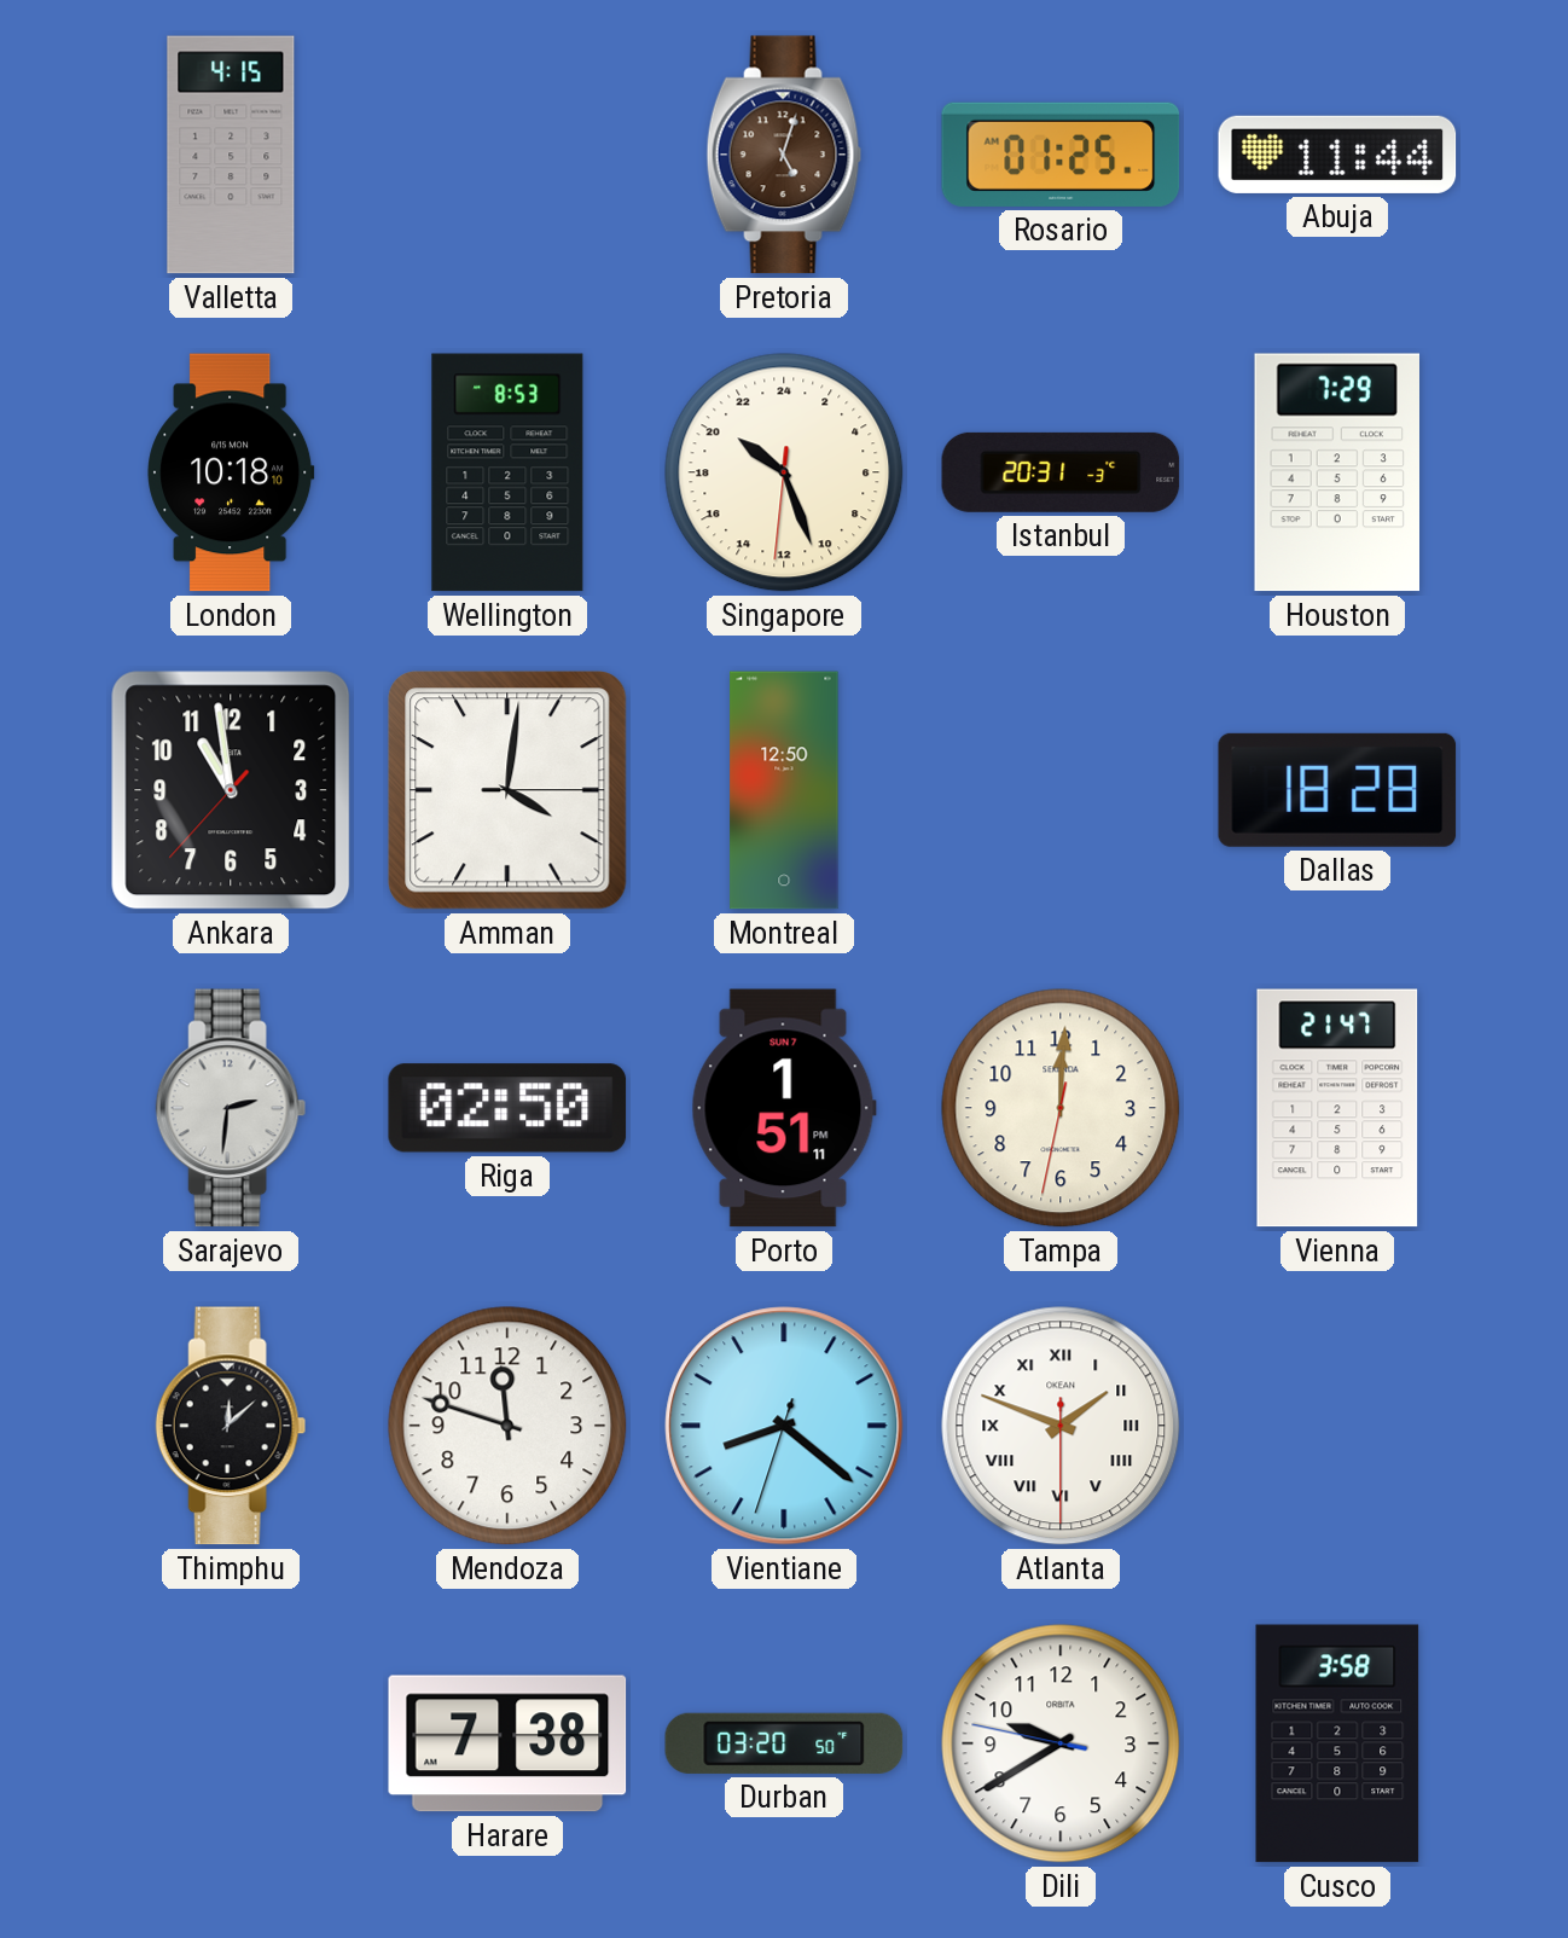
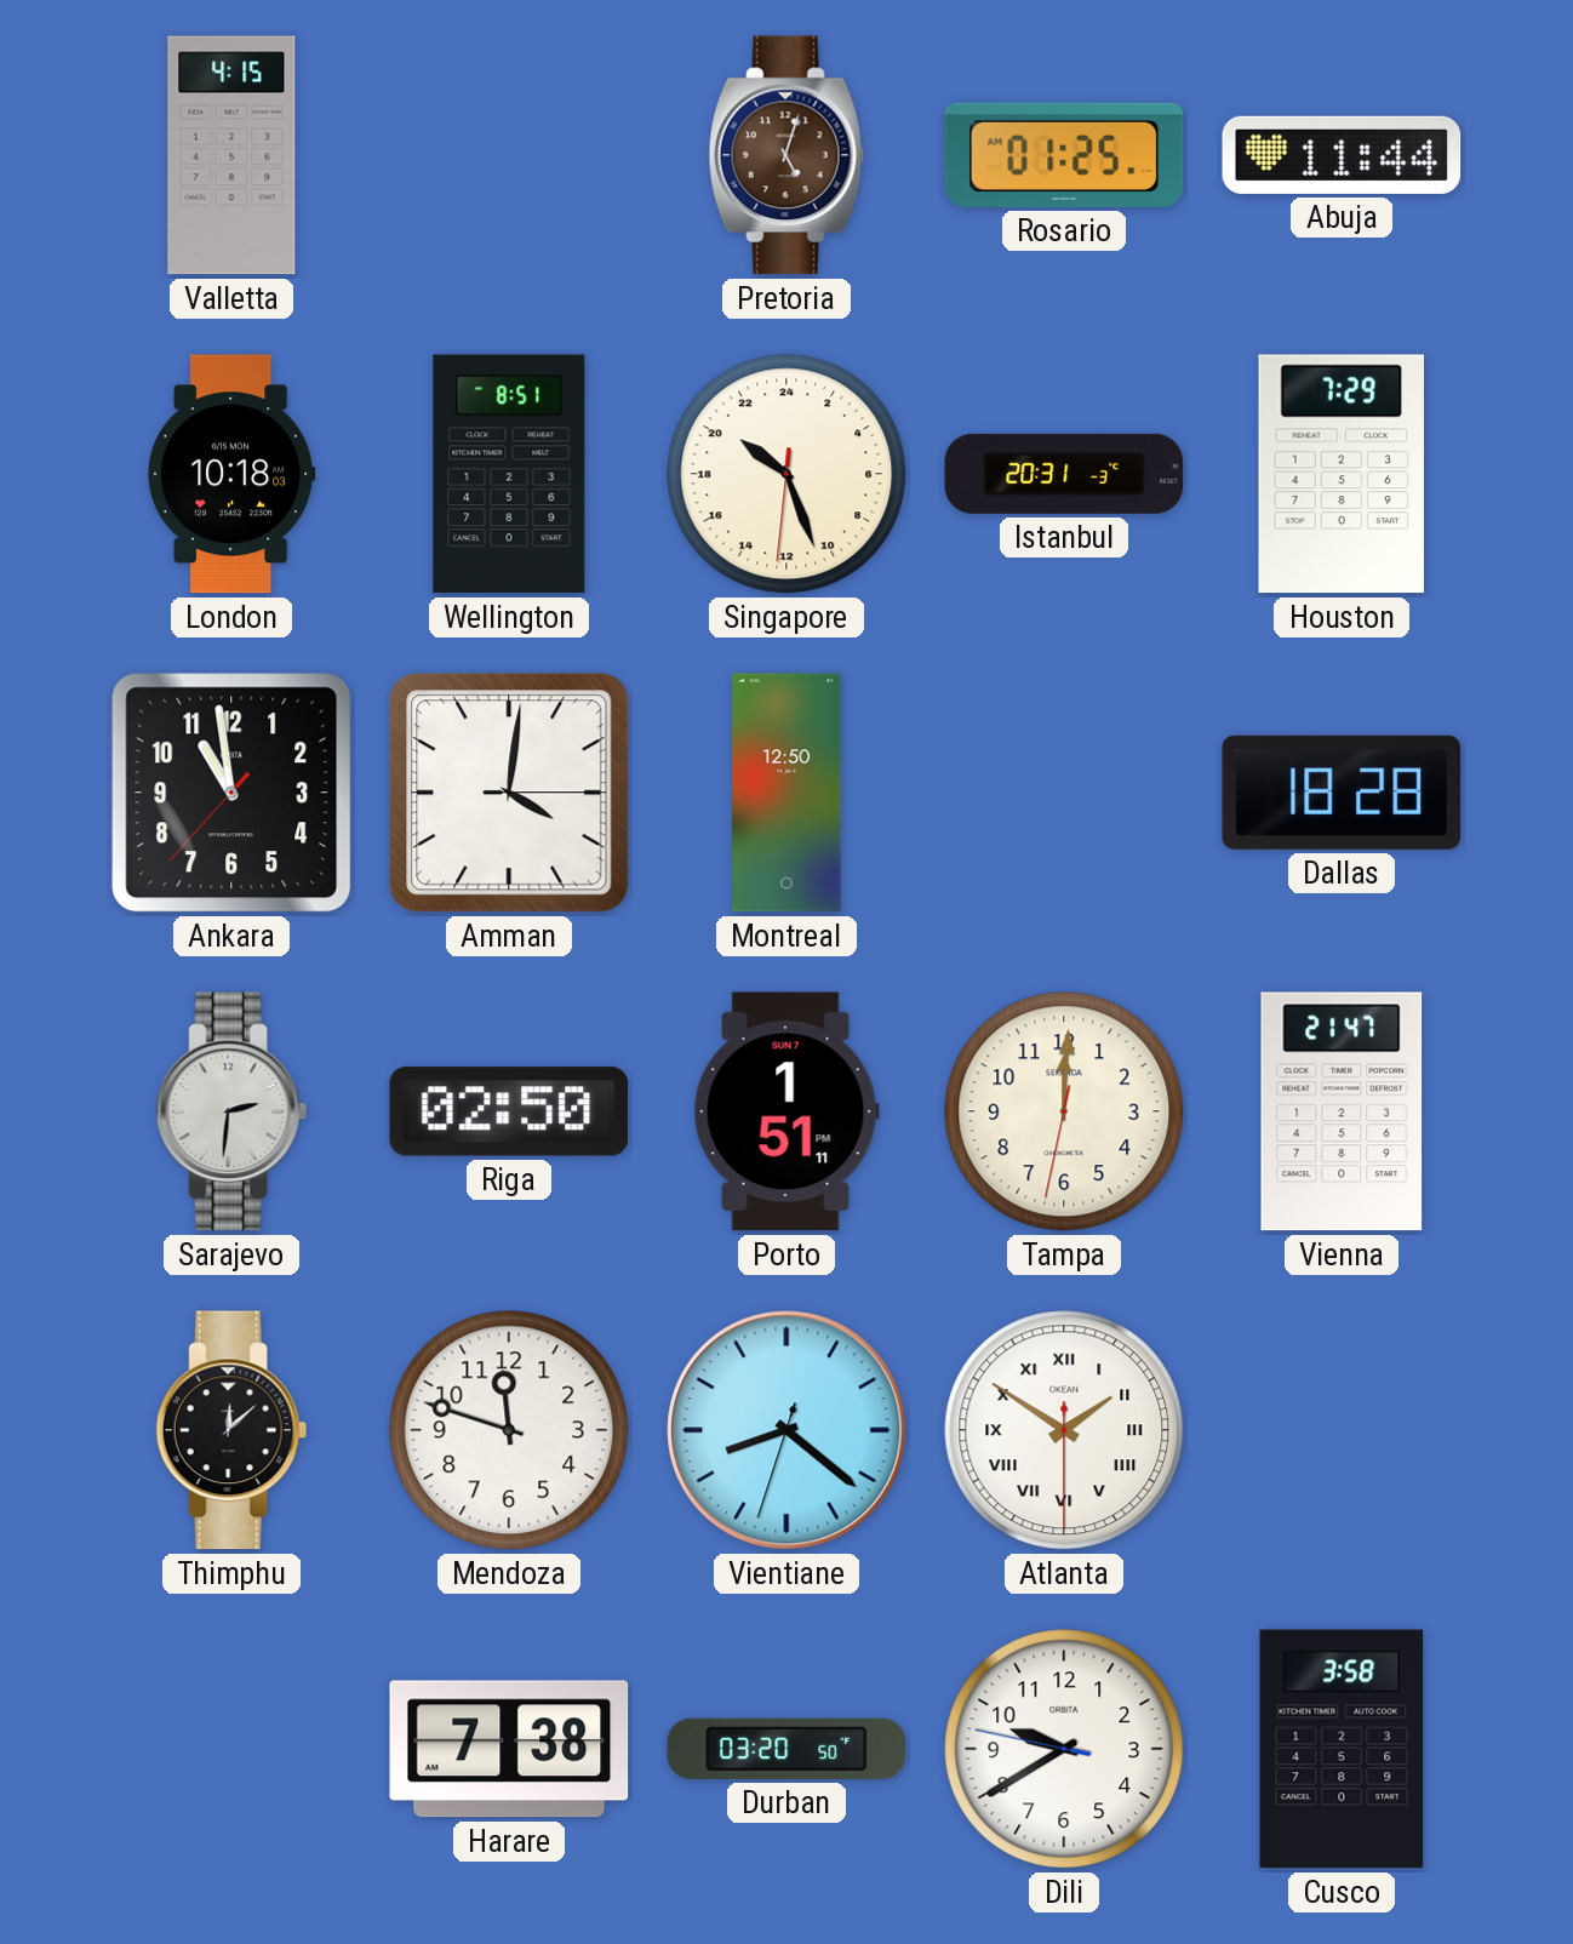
London: 10:18:10 -> 10:18:03 (231, 474)
Wellington: 8:53 -> 8:51 (509, 474)
Atlanta: 1:48 -> 1:50 (1064, 1430)
